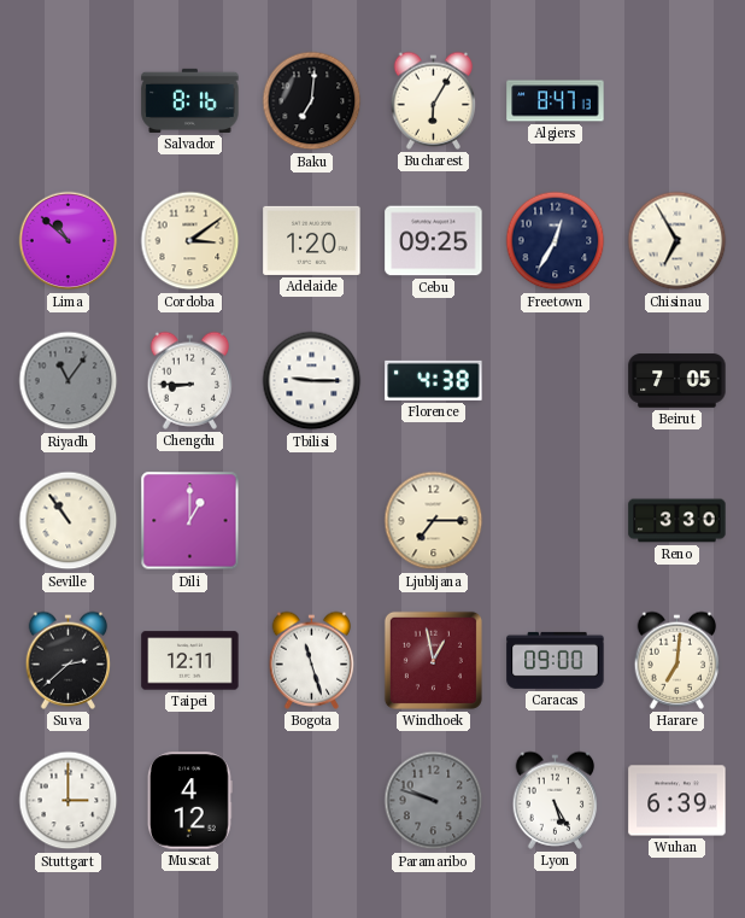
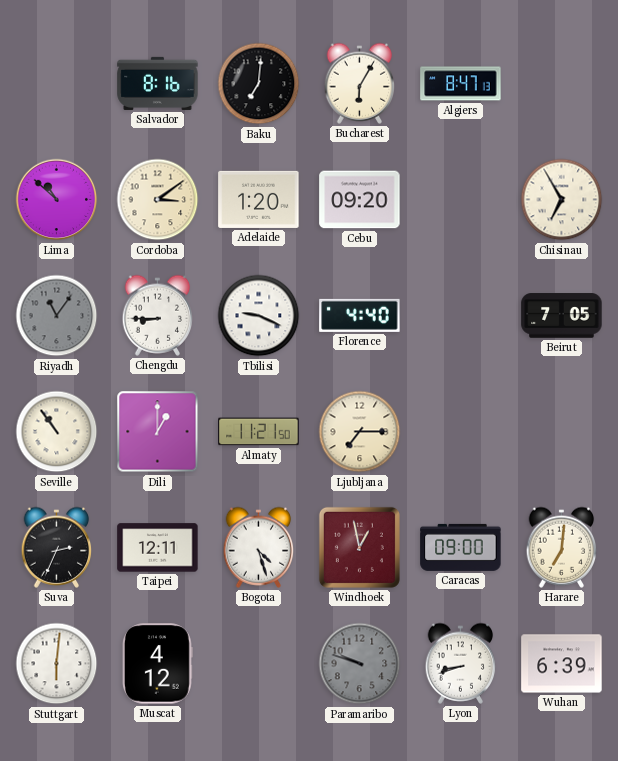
Cebu: 09:25 -> 09:20 (360, 200)
Freetown: 12:35 -> none (556, 241)
Tbilisi: 9:15 -> 9:19 (259, 316)
Florence: 4:38 -> 4:40 (360, 315)
Almaty: none -> 11:21 (259, 432)
Reno: 3:30 -> none (677, 521)
Suva: 2:38 -> 2:34 (57, 547)
Bogota: 11:27 -> 4:27 (259, 547)
Stuttgart: 3:00 -> 6:01 (57, 664)
Lyon: 5:25 -> 8:42 (461, 663)
